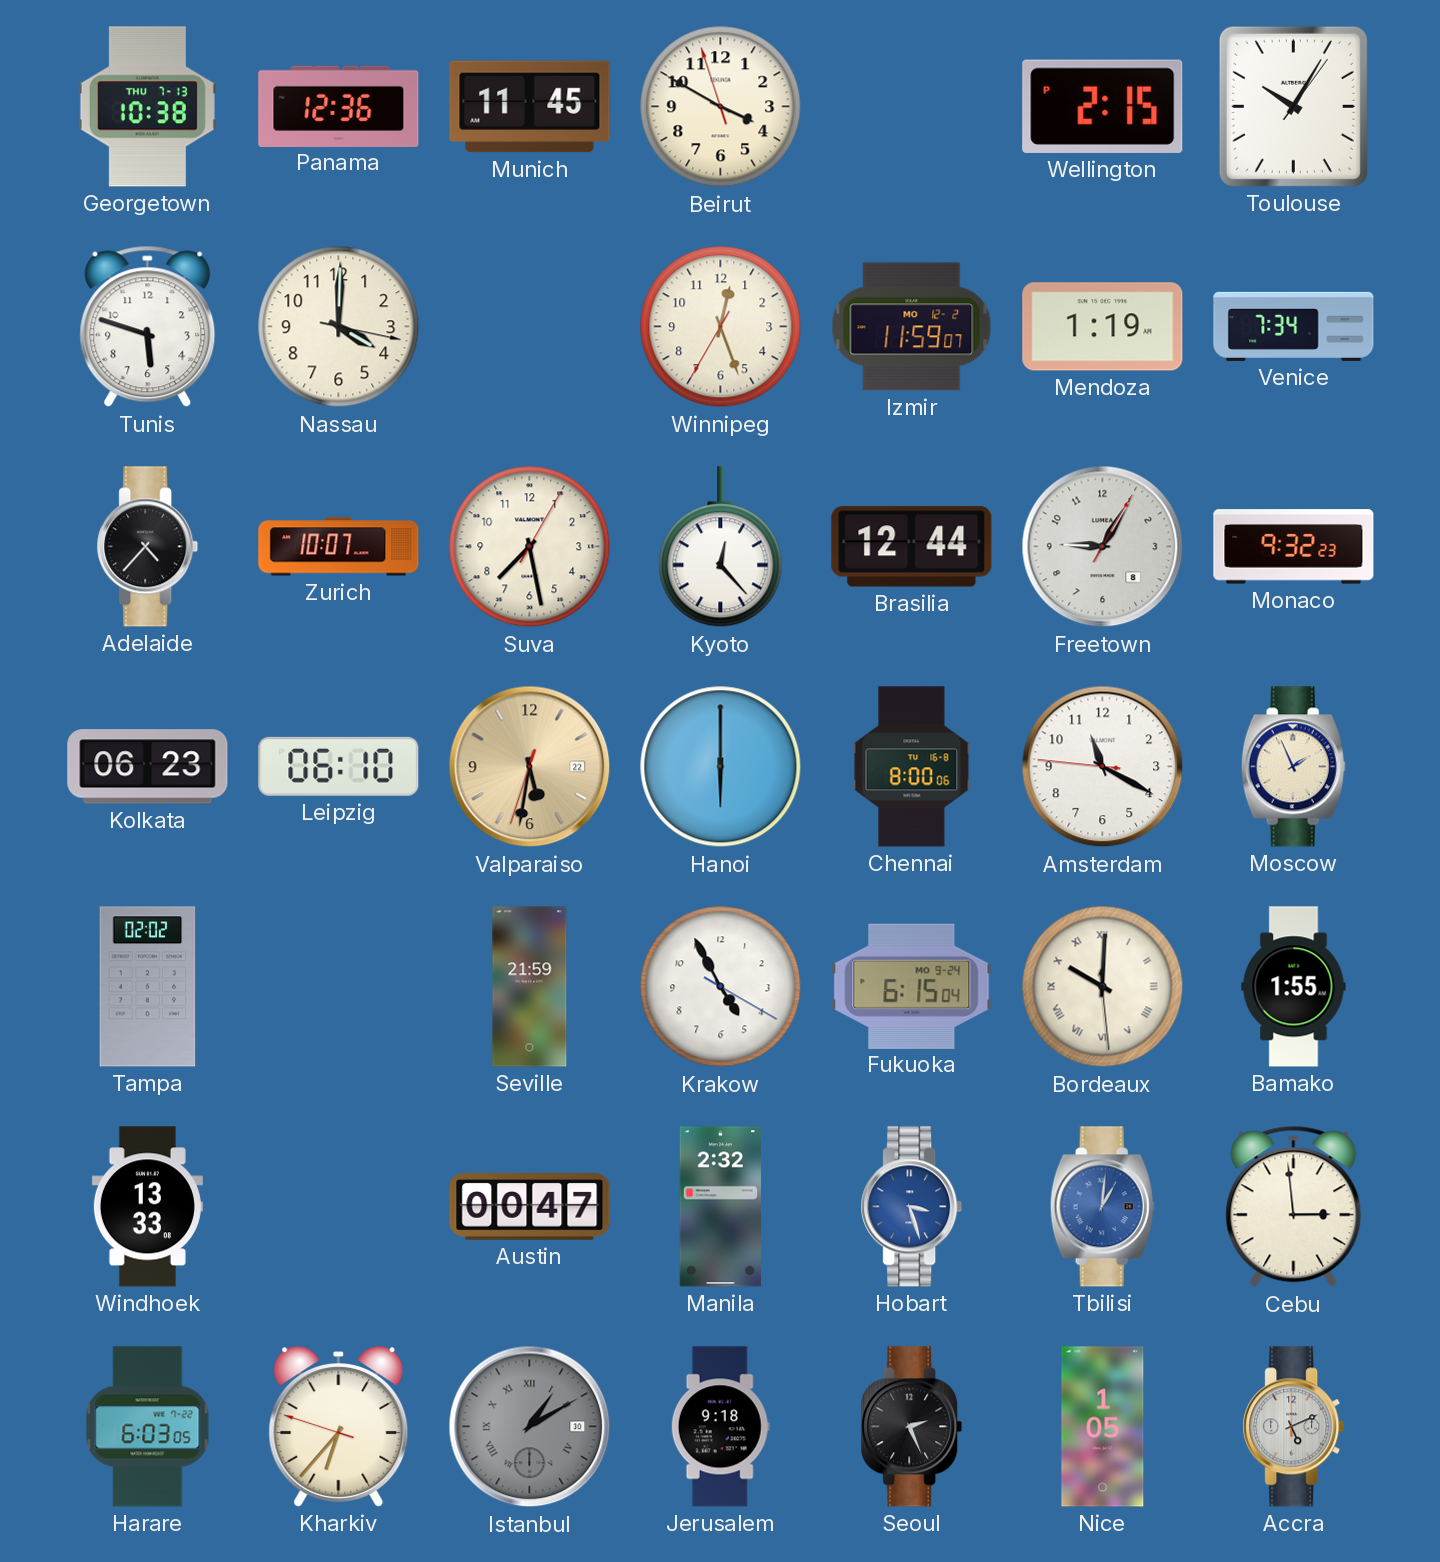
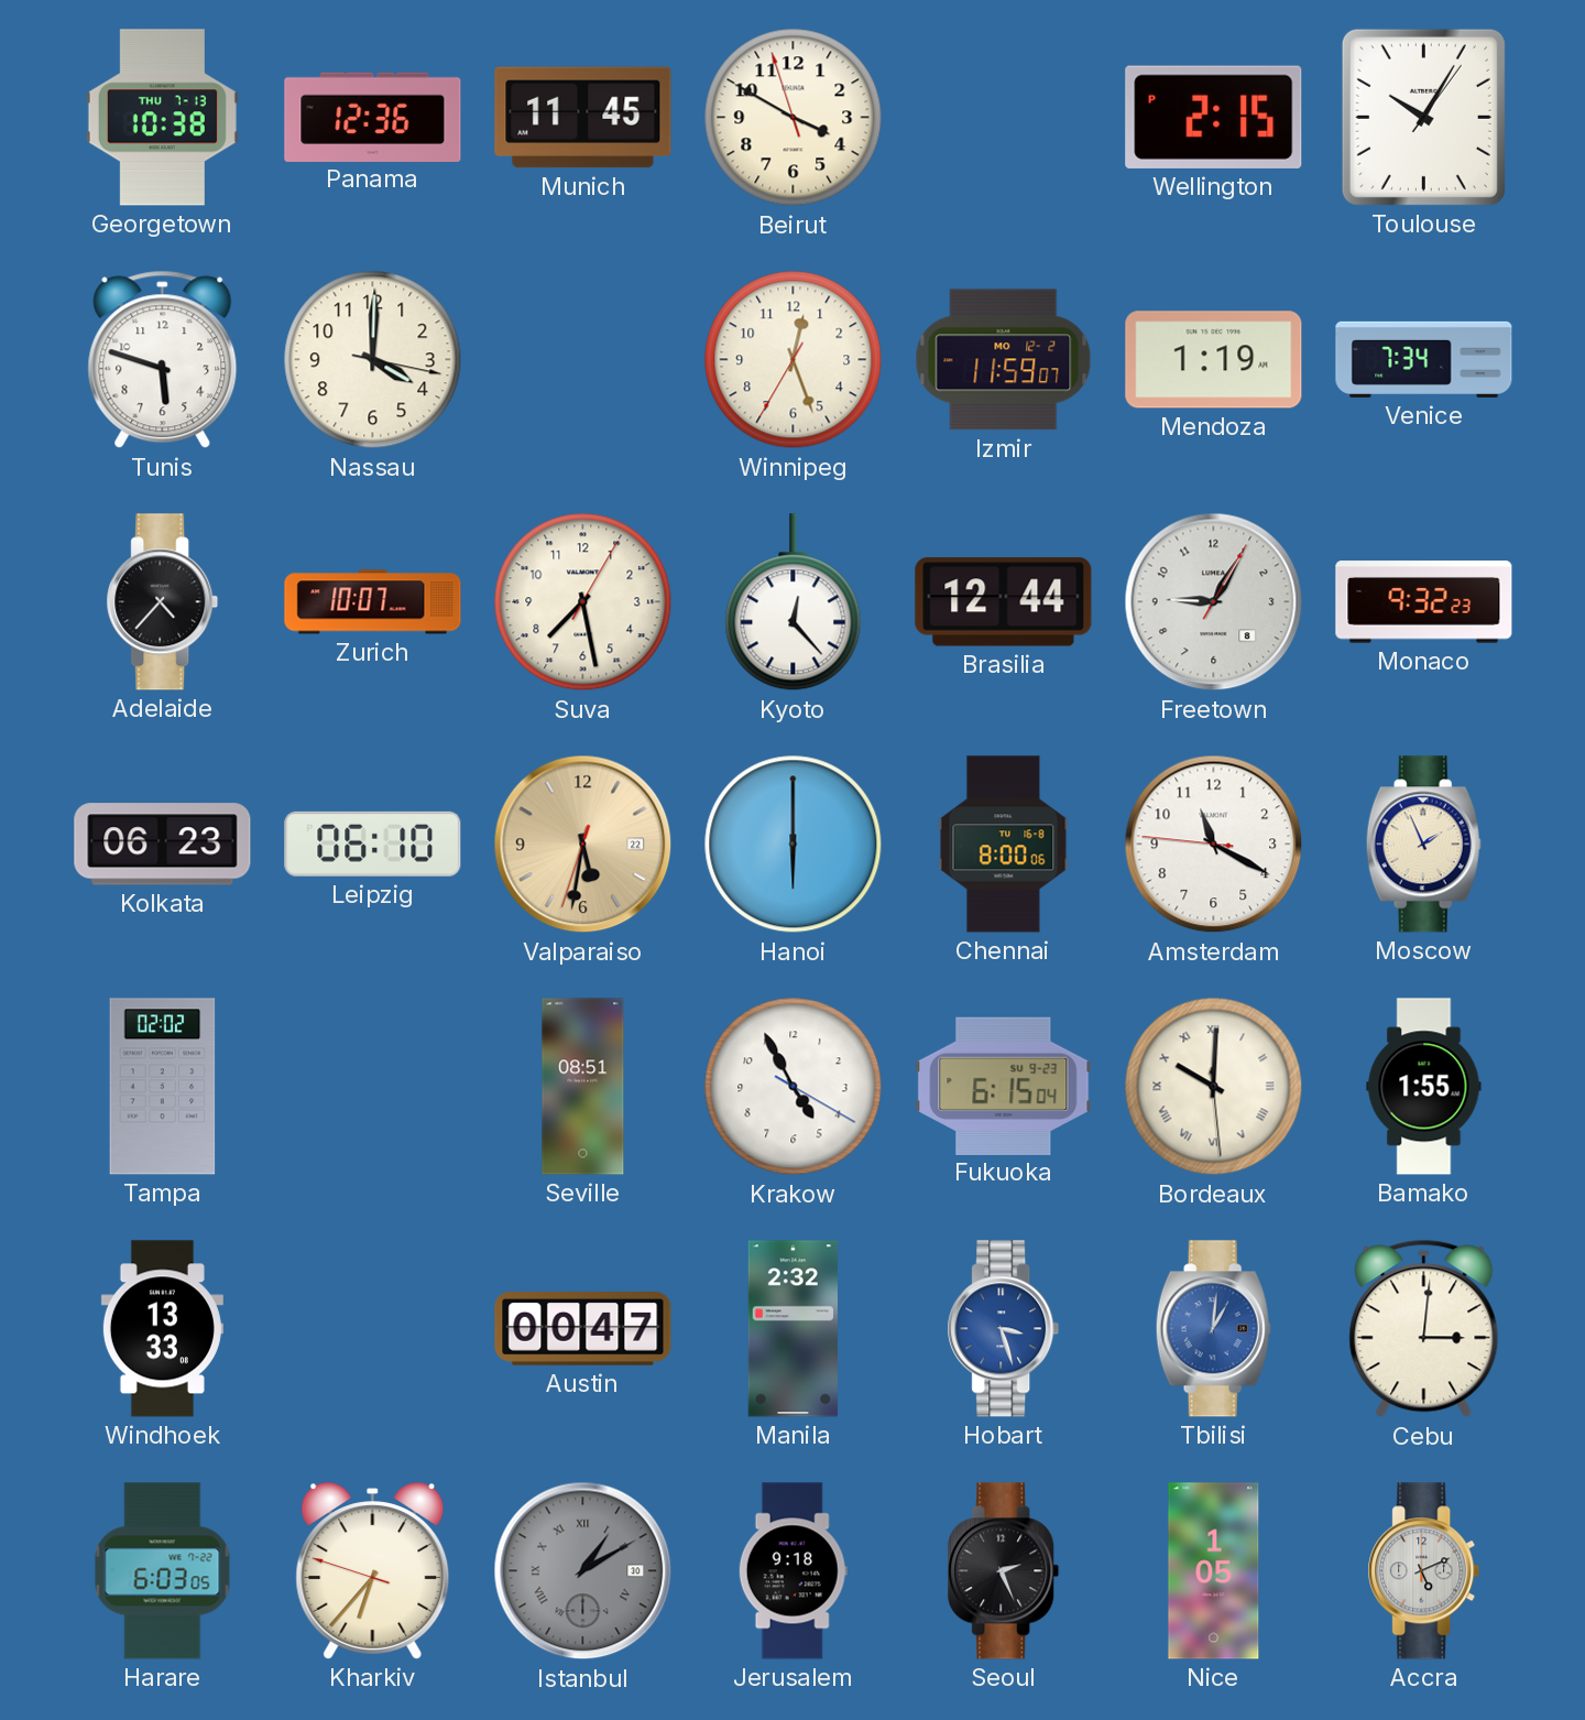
Seville: 21:59 -> 08:51 (583, 1087)
Fukuoka date: MO 9-24 -> SU 9-23 (1004, 1086)
Cebu: 2:59 -> 3:01 (1424, 1329)
